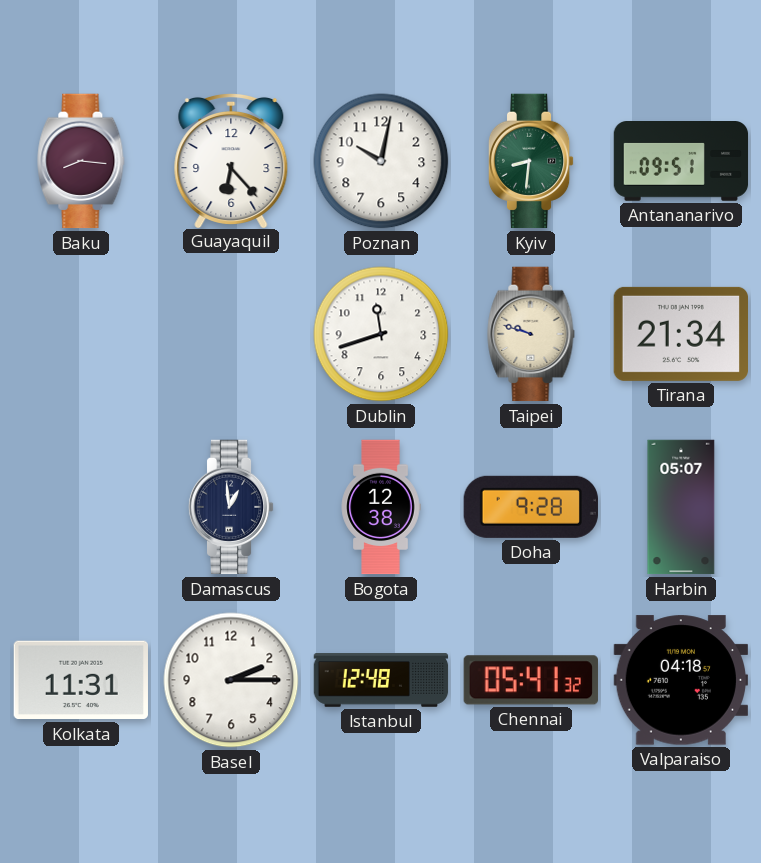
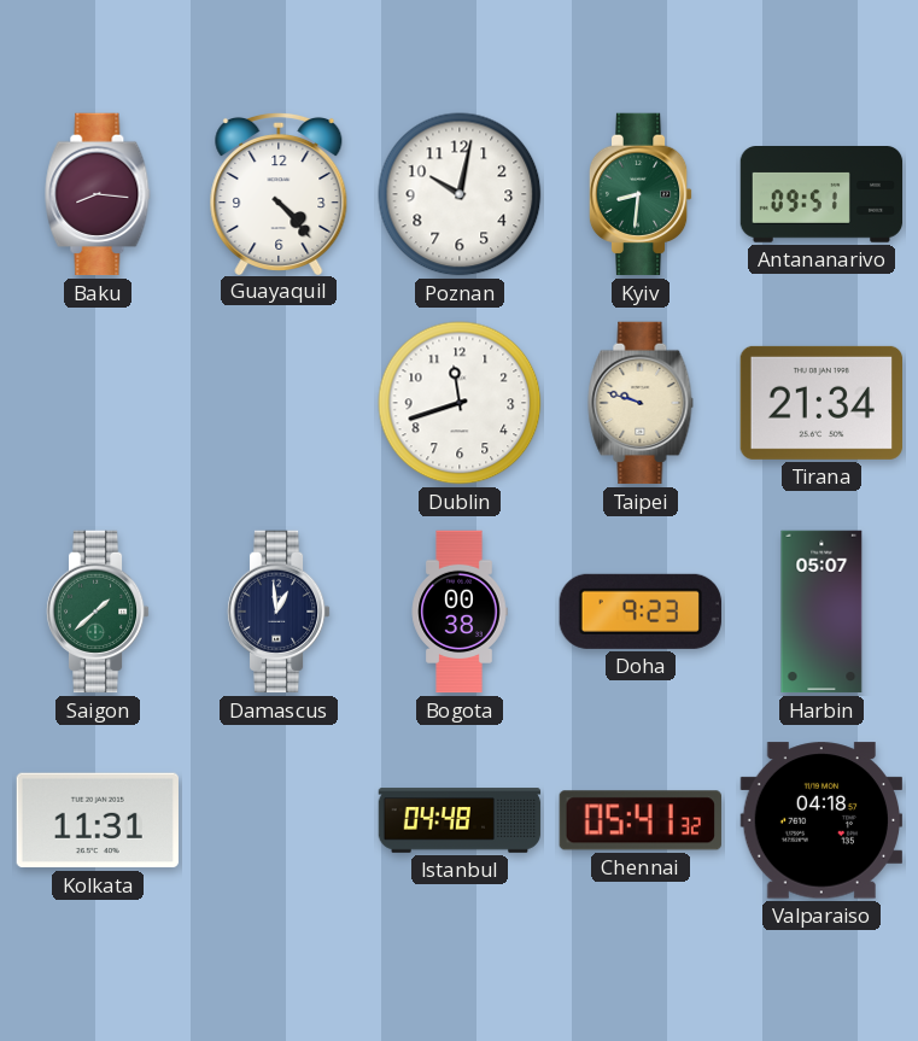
Guayaquil: 6:23 -> 4:23 (279, 193)
Saigon: none -> 1:38 (98, 612)
Bogota: 12:38 -> 00:38 (460, 612)
Doha: 9:28 -> 9:23 (641, 612)
Basel: 2:15 -> none (231, 680)
Istanbul: 12:48 -> 04:48 (460, 820)
